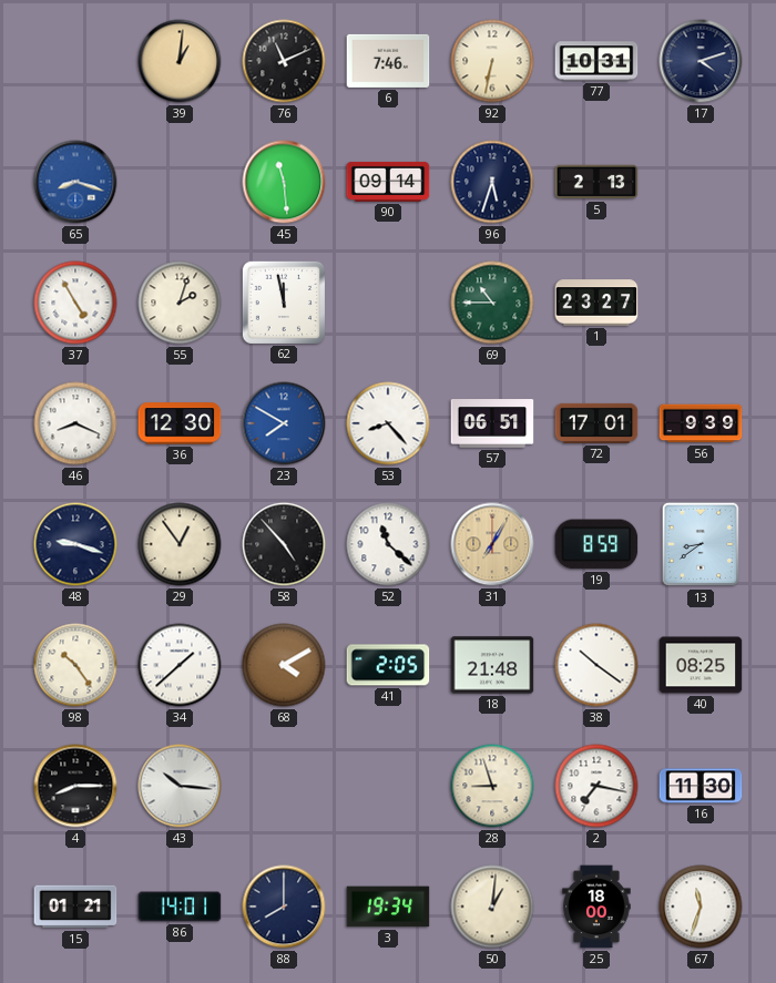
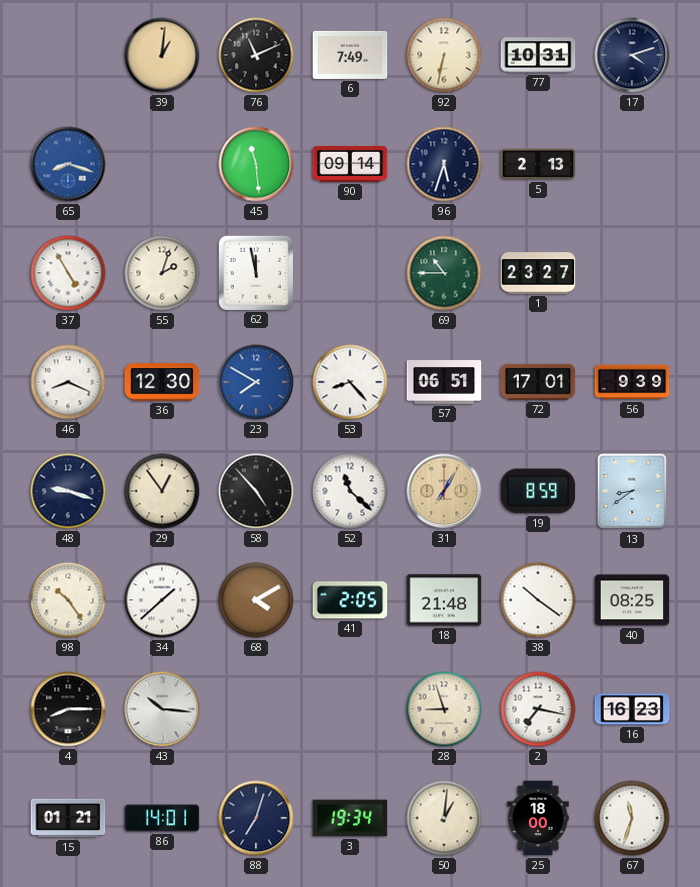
6: 7:46 -> 7:49 (350, 55)
16: 11:30 -> 16:23 (632, 709)
88: 8:00 -> 7:03 (256, 818)
